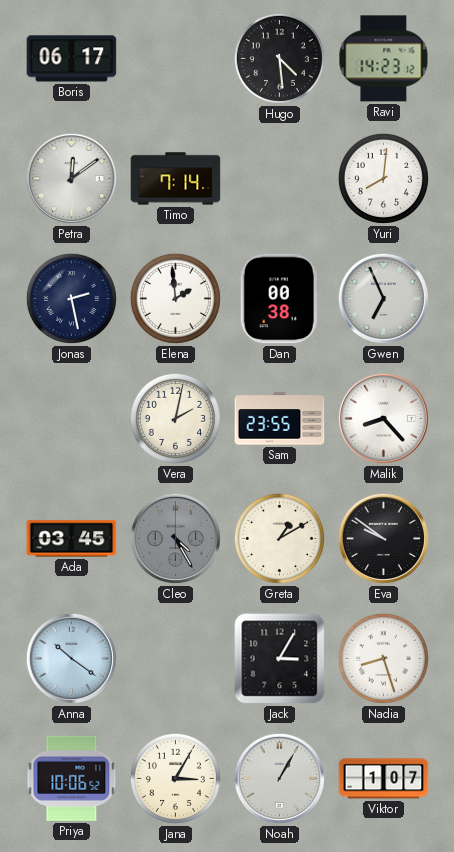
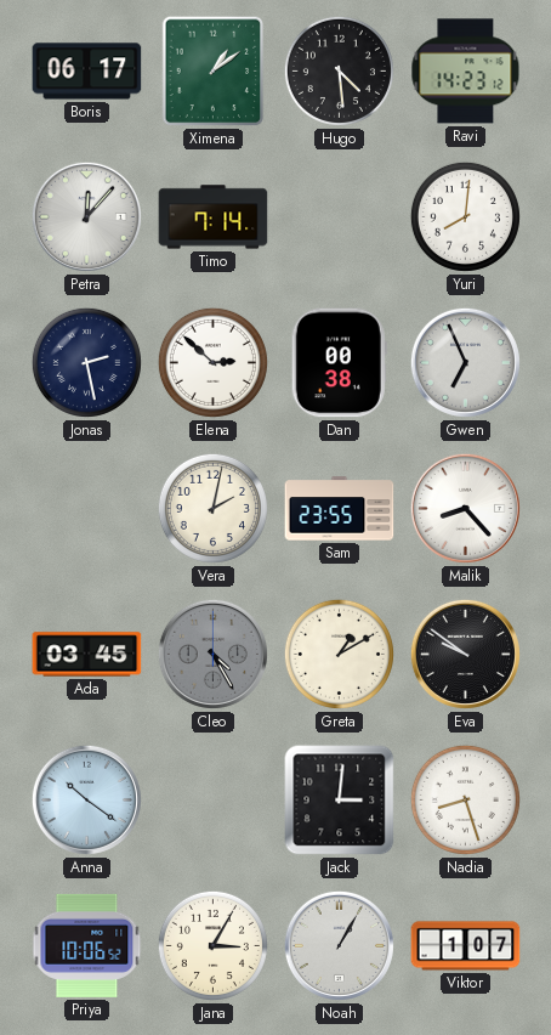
Ximena: none -> 1:09 (214, 72)
Petra: 12:09 -> 12:07 (86, 216)
Elena: 1:59 -> 2:52 (212, 362)
Jack: 3:05 -> 3:01 (340, 801)
